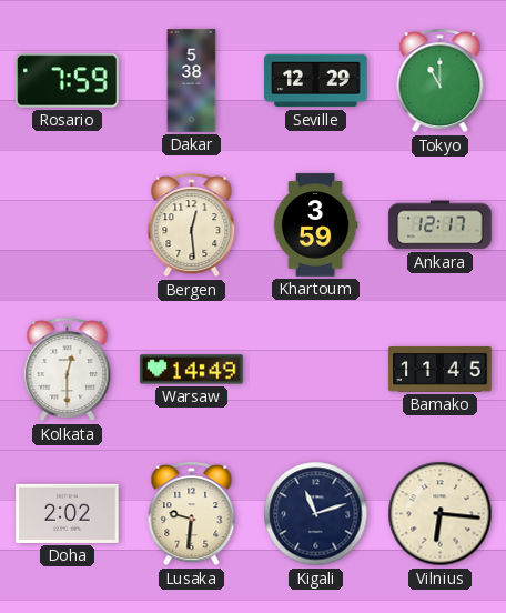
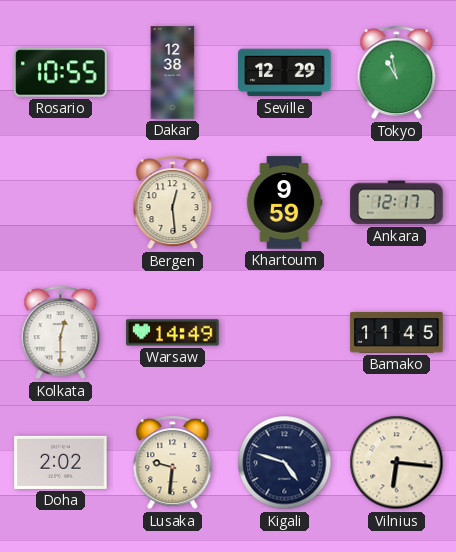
Rosario: 7:59 -> 10:55 (61, 73)
Dakar: 5:38 -> 12:38 (173, 73)
Tokyo: 11:00 -> 10:58 (397, 73)
Khartoum: 3:59 -> 9:59 (284, 203)
Kigali: 11:12 -> 4:48 (285, 463)
